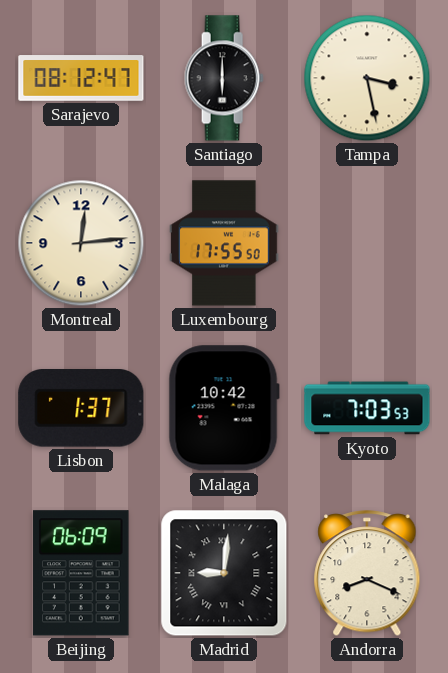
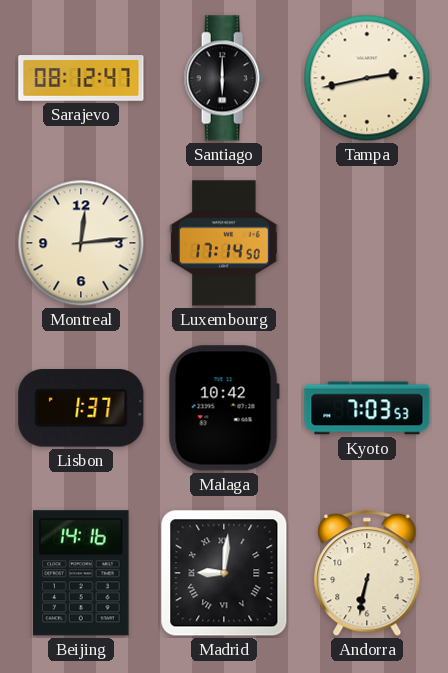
Tampa: 3:28 -> 2:43 (367, 78)
Luxembourg: 17:55 -> 17:14 (224, 243)
Beijing: 06:09 -> 14:16 (81, 573)
Andorra: 8:19 -> 6:32 (367, 574)
